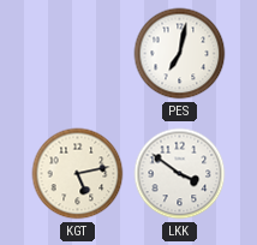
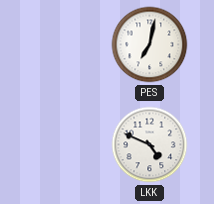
KGT: 5:13 -> none (78, 174)
LKK: 3:51 -> 4:49 (150, 145)
